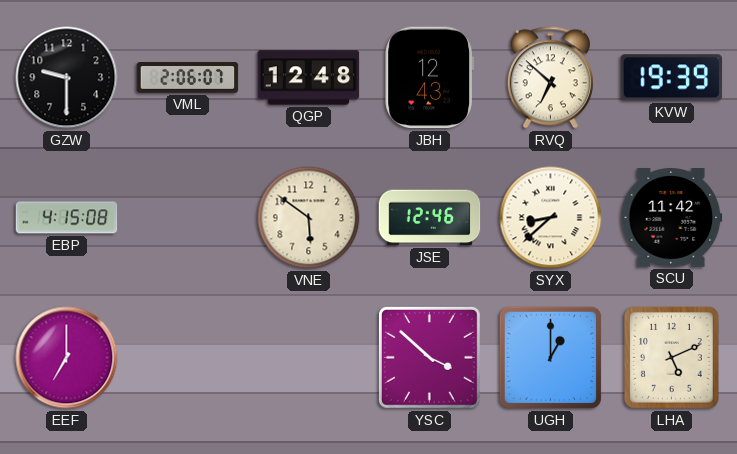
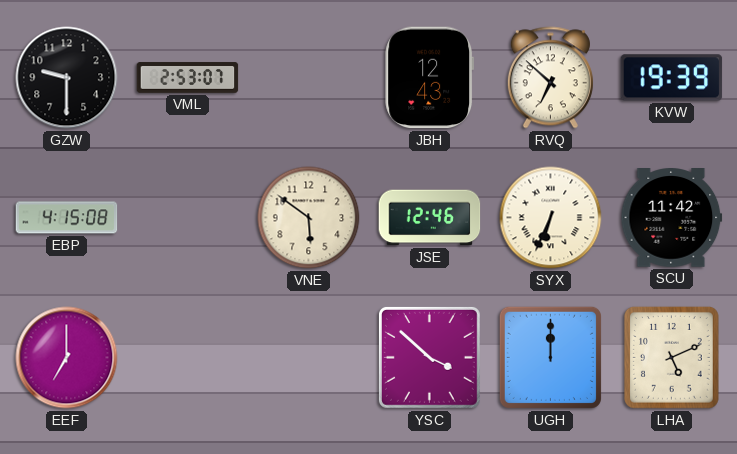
VML: 2:06 -> 2:53 (188, 78)
QGP: 12:48 -> none (309, 78)
SYX: 8:38 -> 6:34 (551, 218)
UGH: 1:00 -> 12:00 (550, 357)
